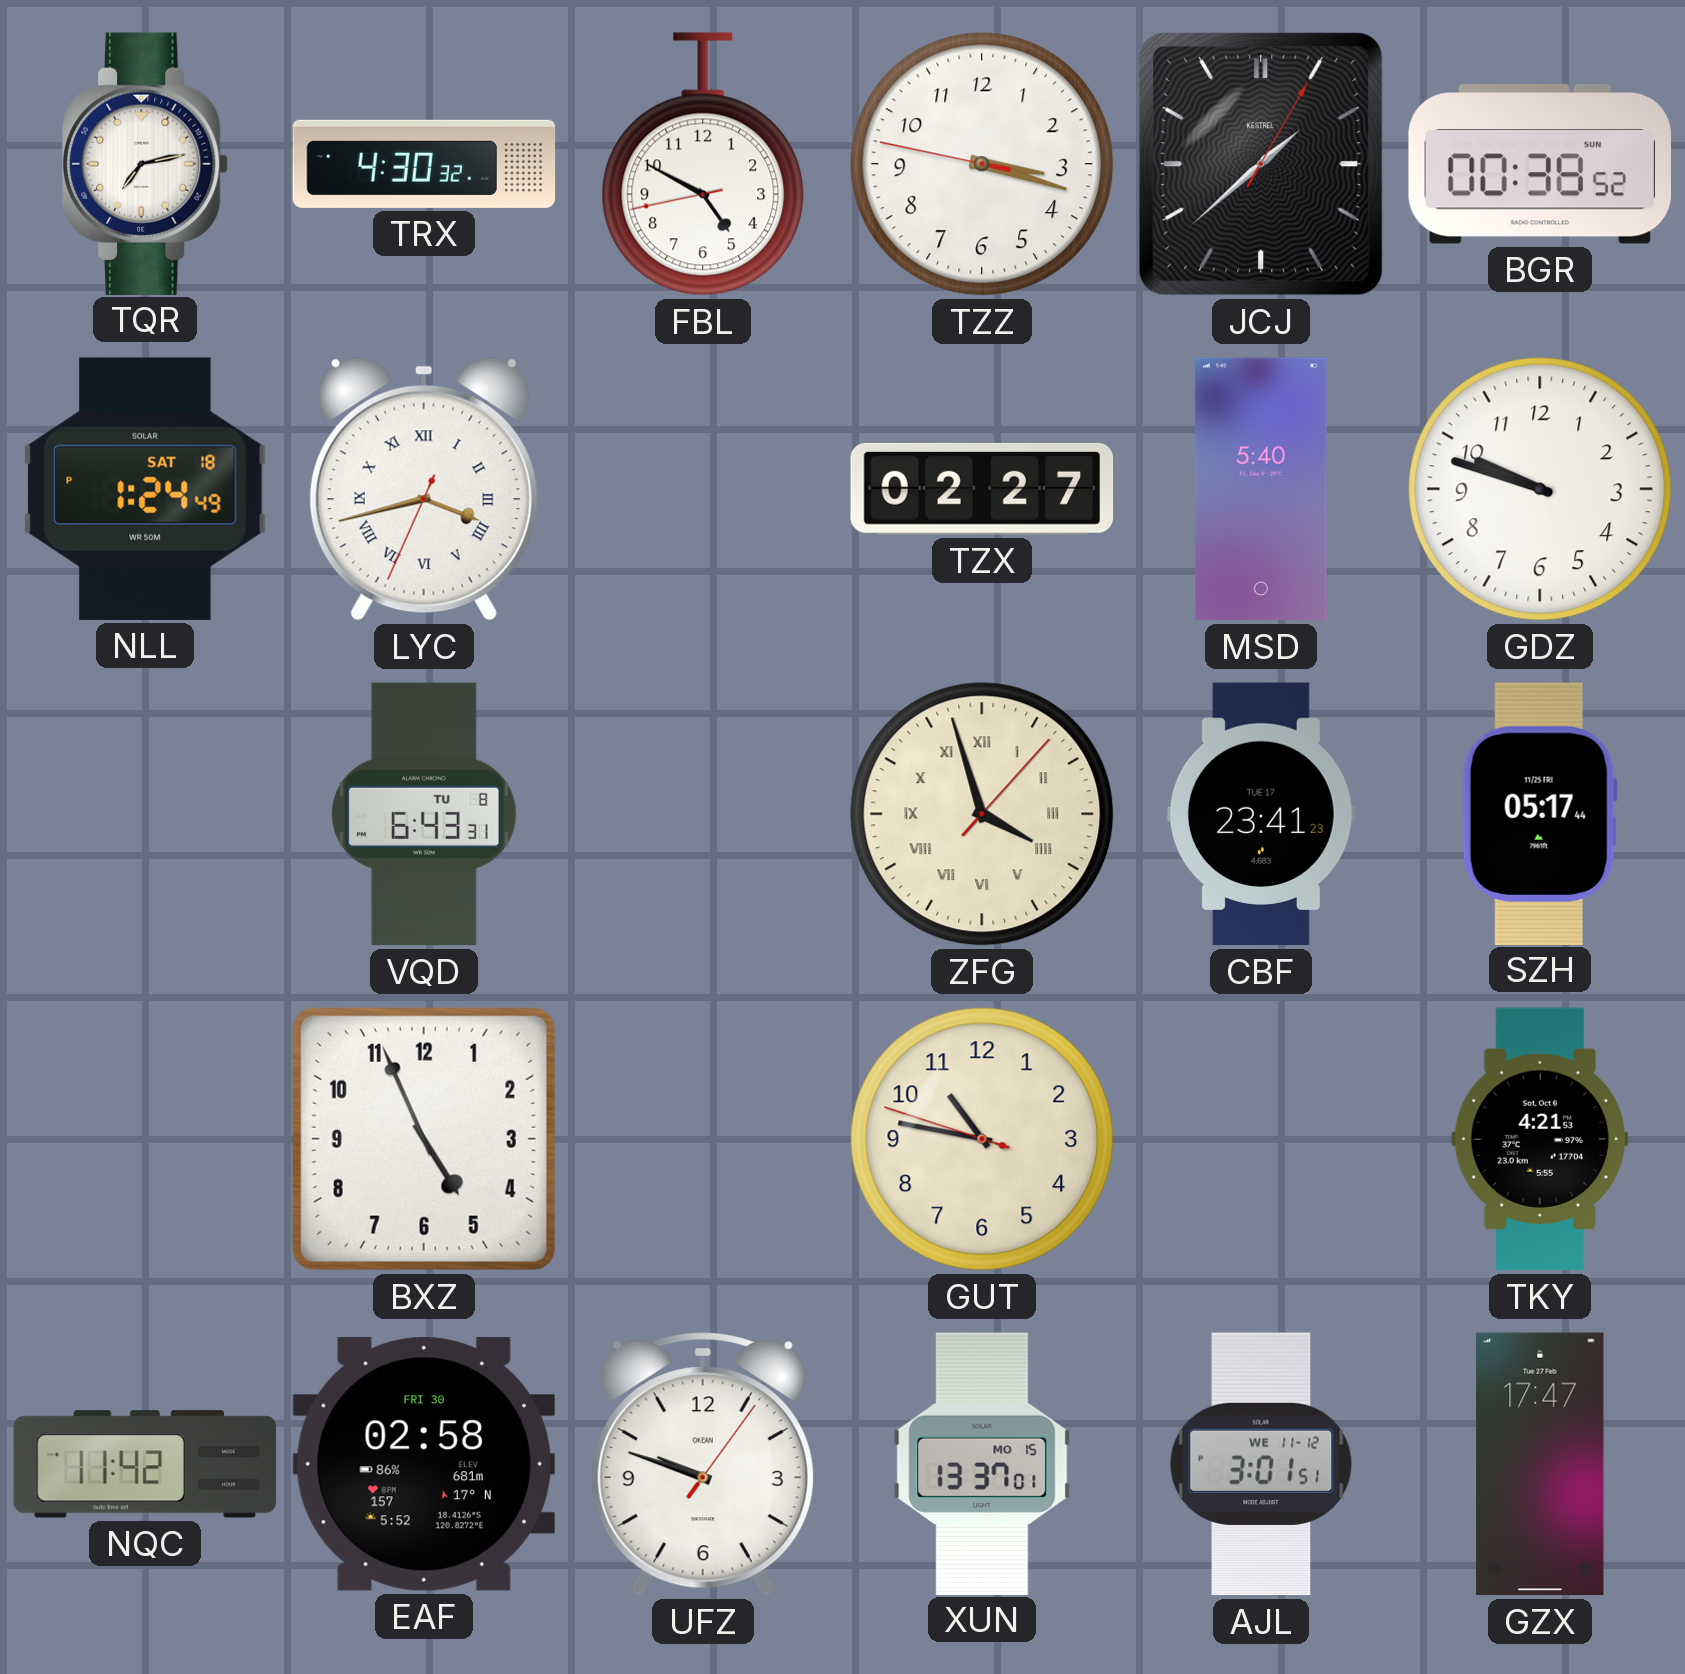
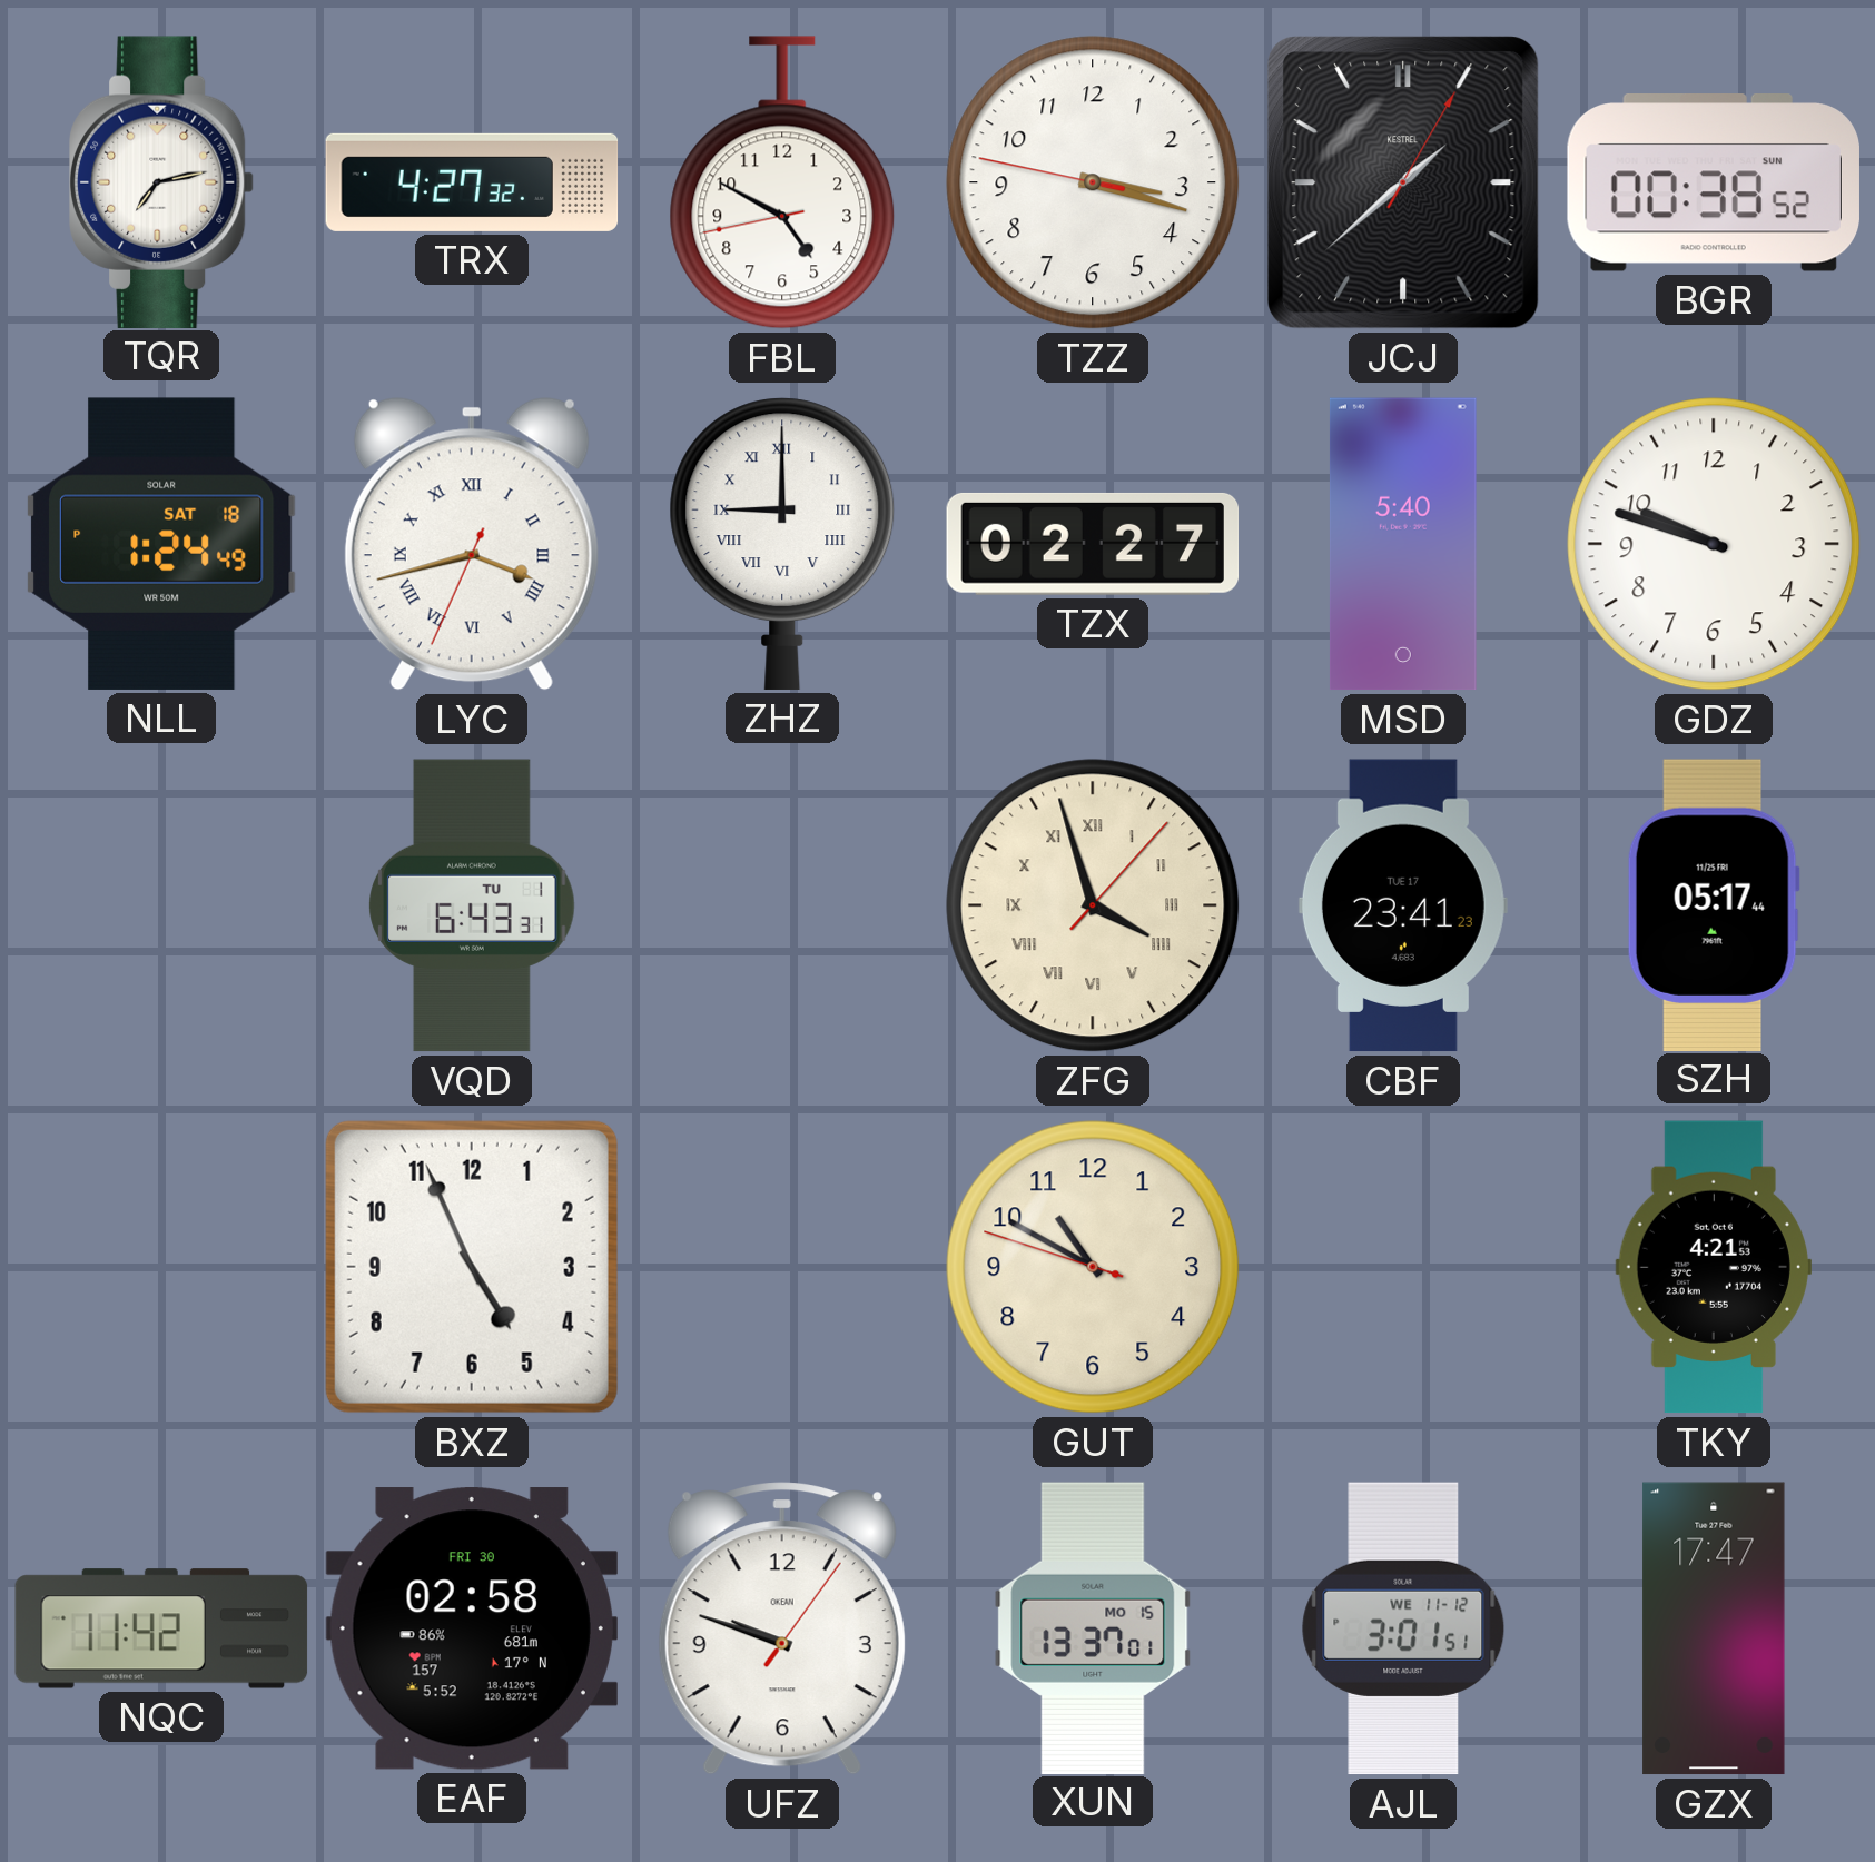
TRX: 4:30 -> 4:27 (472, 182)
ZHZ: none -> 9:00 (782, 544)
VQD date: TU 8 -> TU 1 (472, 905)
GUT: 10:46 -> 10:49 (1093, 1267)
